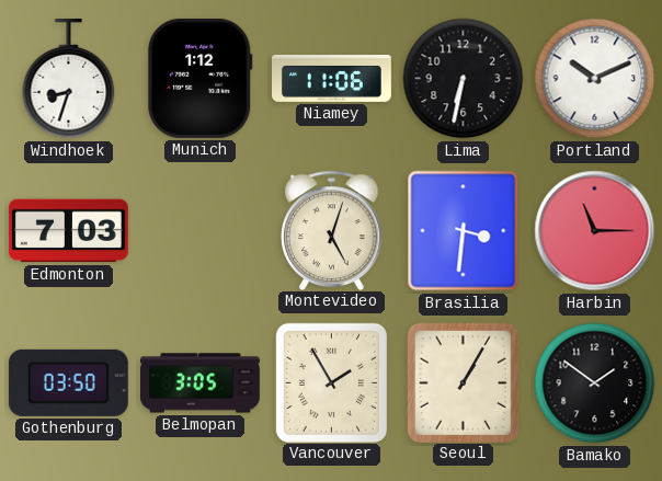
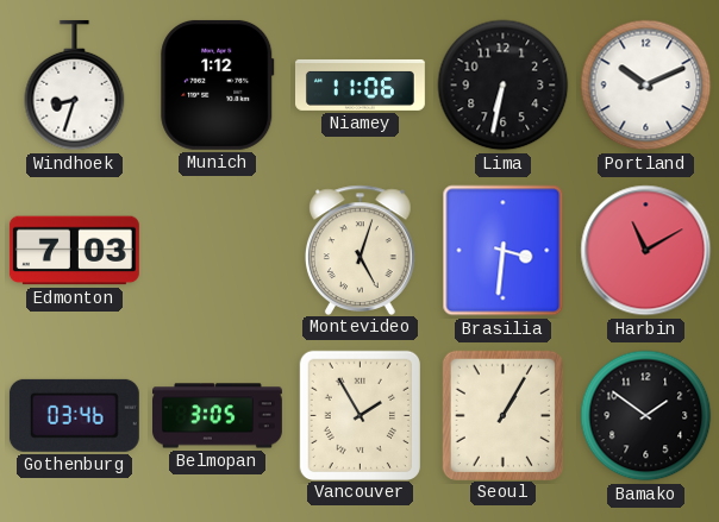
Harbin: 11:15 -> 11:10 (646, 251)
Gothenburg: 03:50 -> 03:46 (74, 415)
